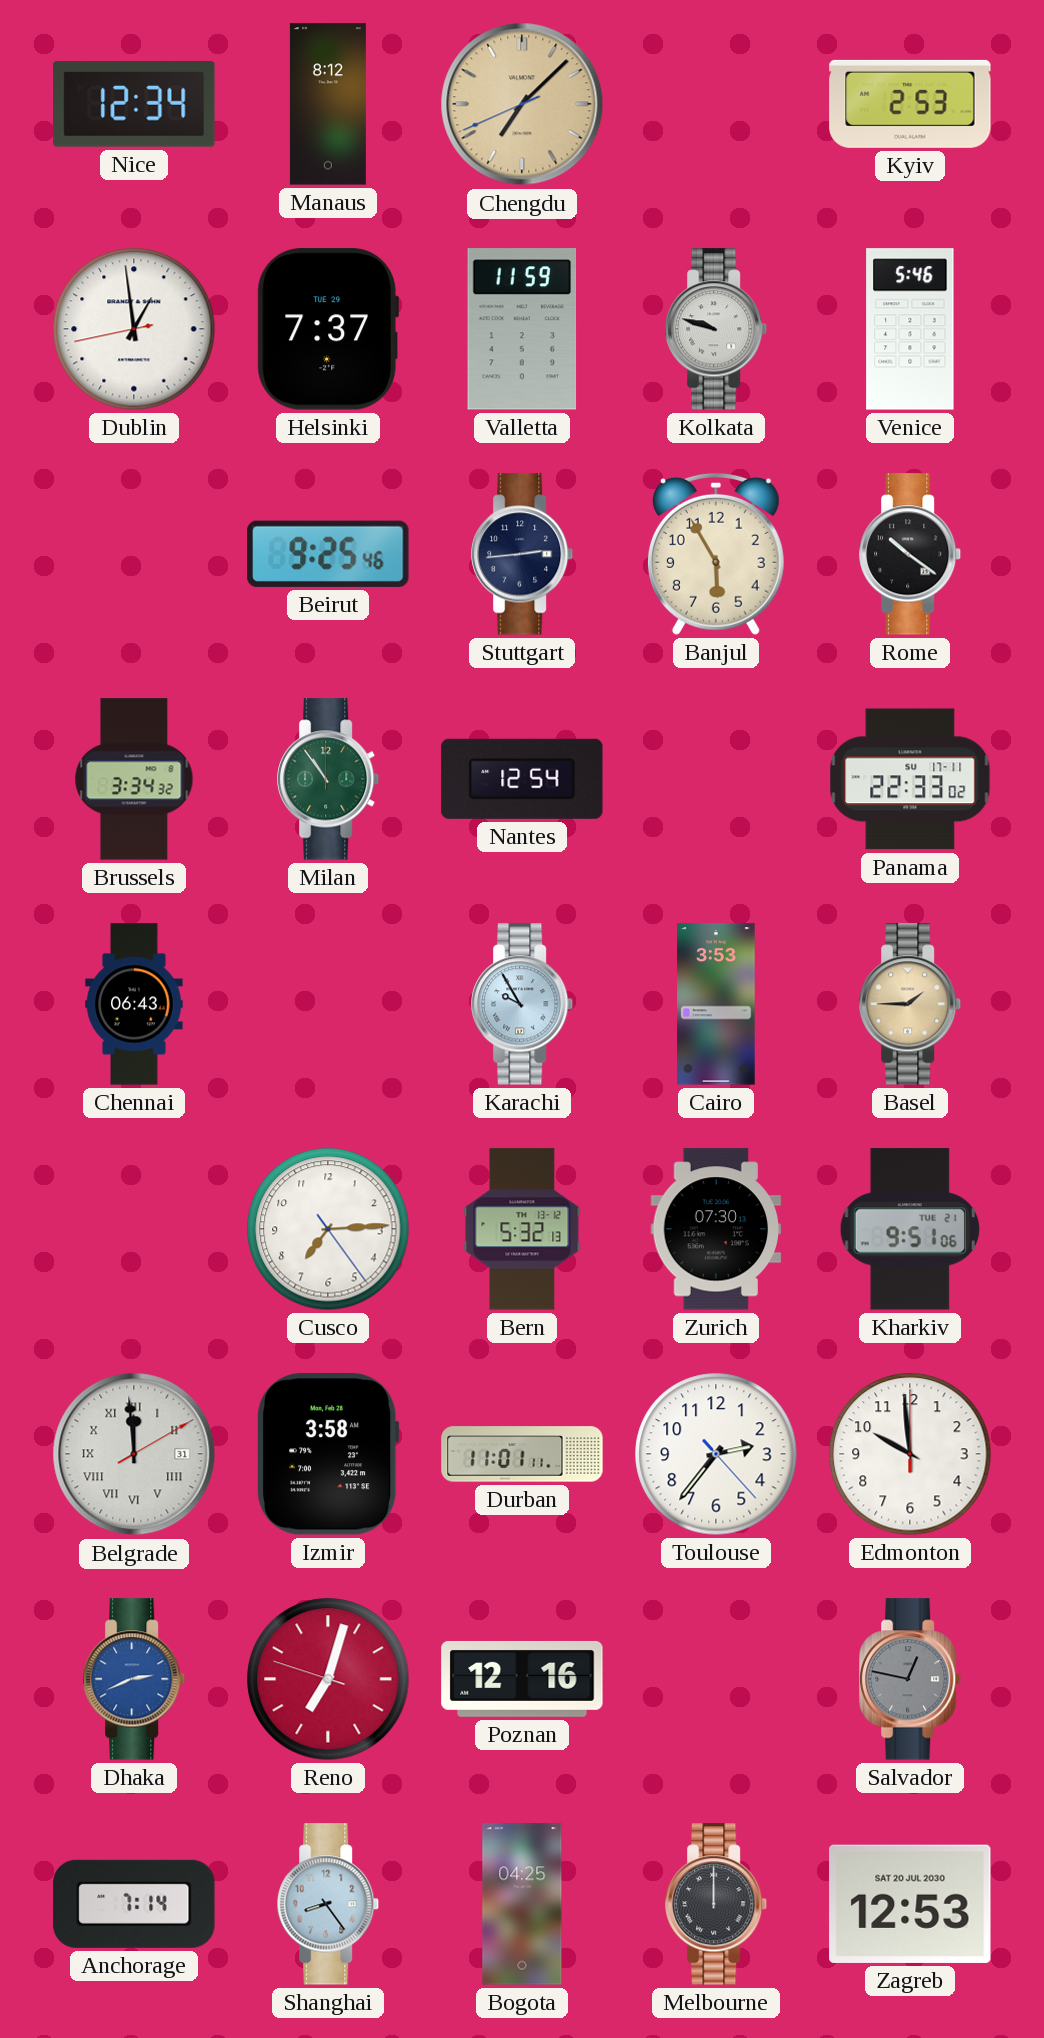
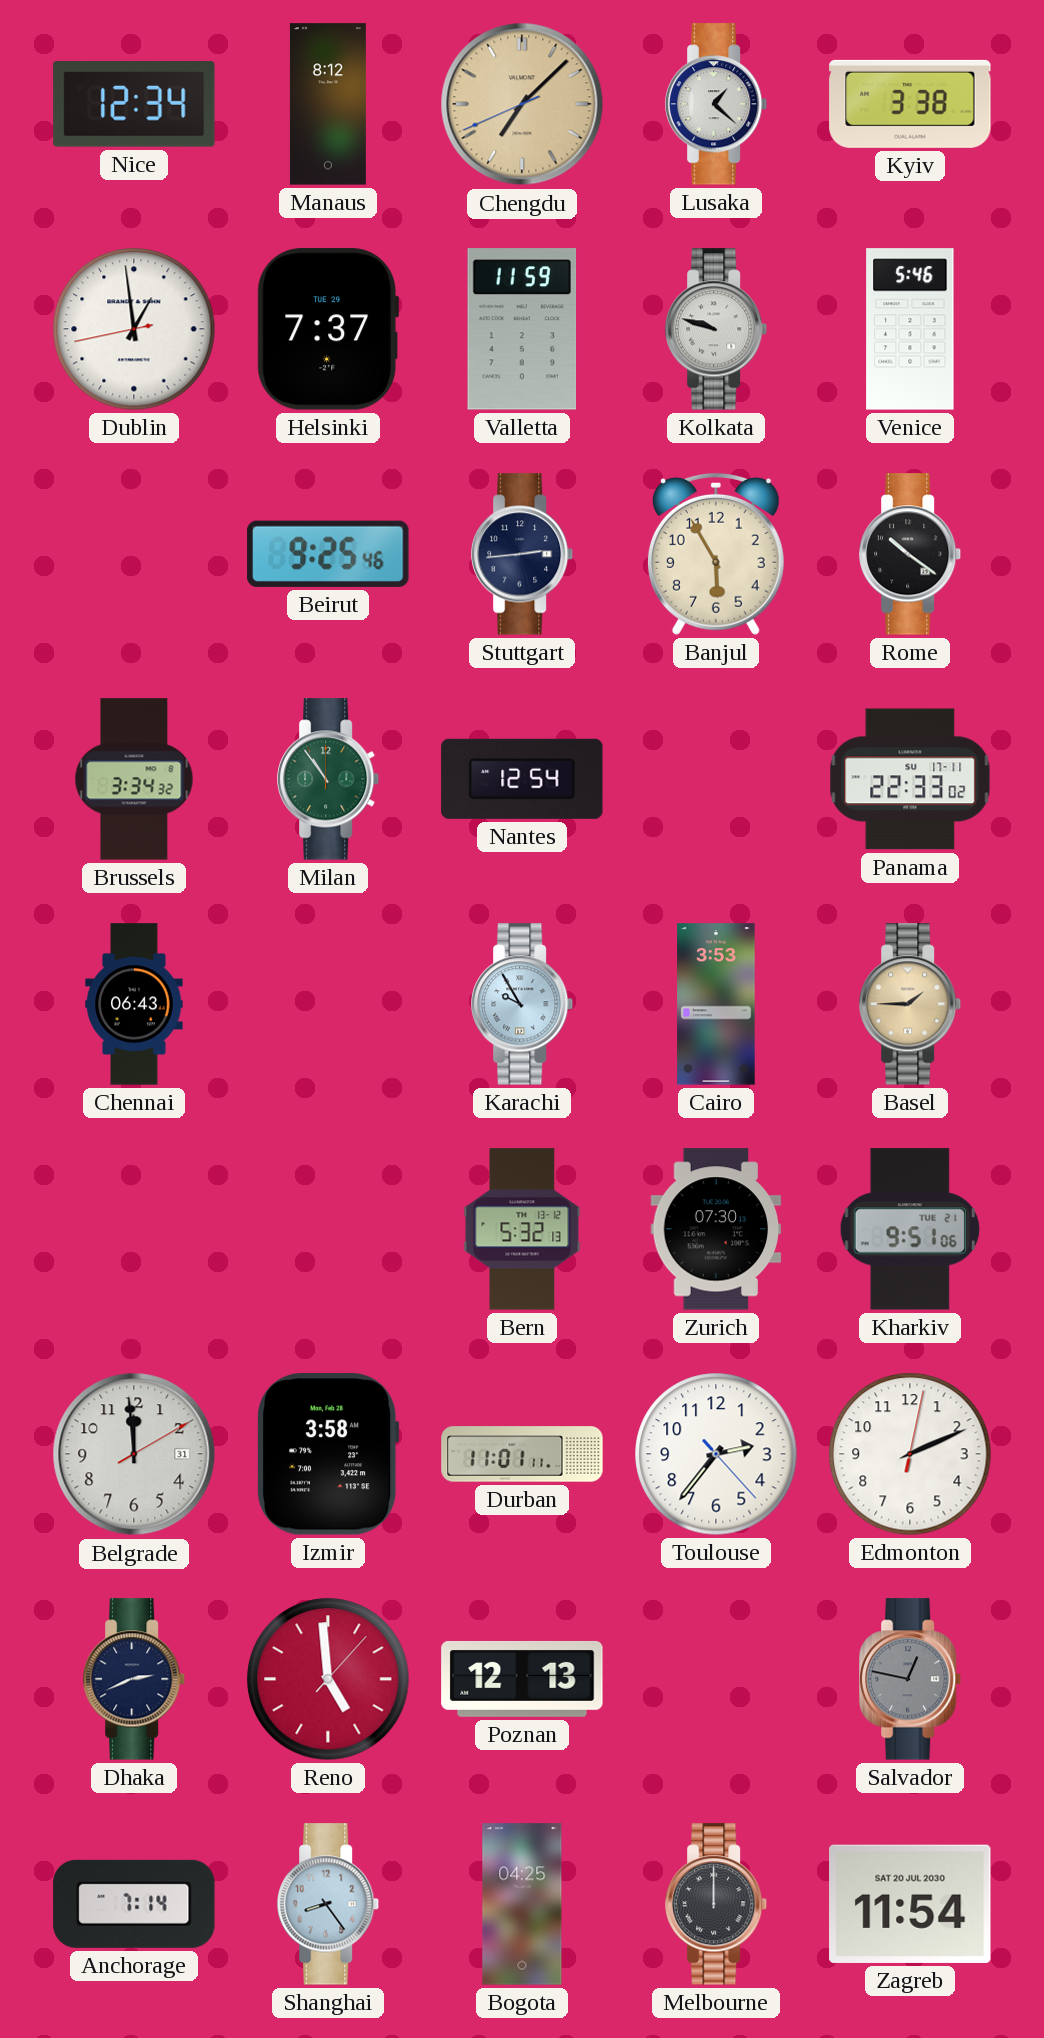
Lusaka: none -> 1:22 (717, 104)
Kyiv: 2:53 -> 3:38 (910, 104)
Cusco: 7:14 -> none (328, 1229)
Belgrade numerals: Roman -> Arabic (134, 1454)
Edmonton: 9:59 -> 2:11 (910, 1454)
Dhaka dial: blue -> navy (135, 1679)
Reno: 7:02 -> 4:59 (328, 1679)
Poznan: 12:16 -> 12:13 (522, 1679)
Zagreb: 12:53 -> 11:54 (910, 1904)
